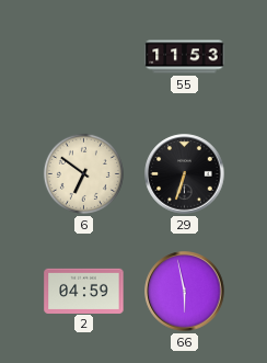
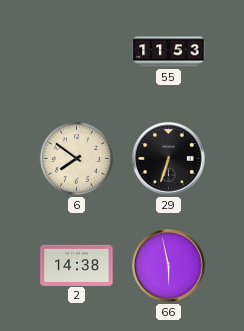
6: 6:51 -> 7:51 (76, 158)
2: 04:59 -> 14:38 (77, 265)
